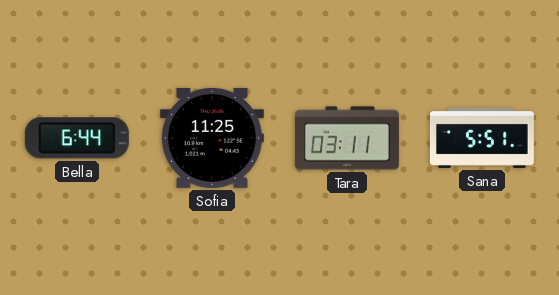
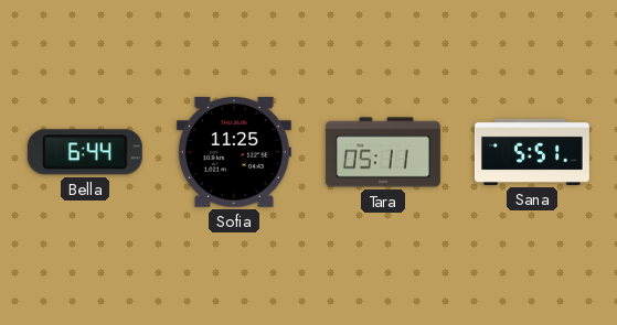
Tara: 03:11 -> 05:11 (383, 152)
